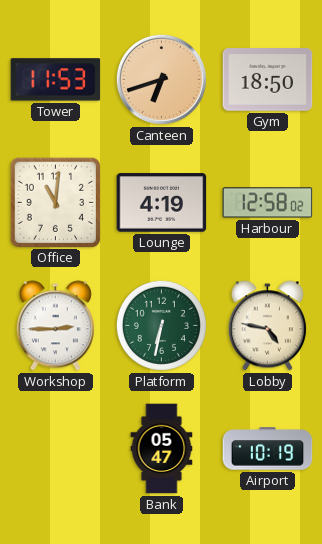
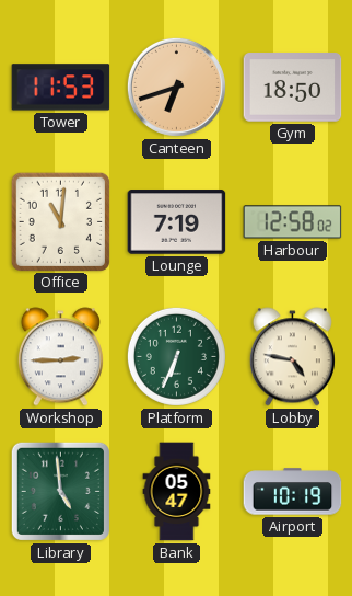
Lounge: 4:19 -> 7:19 (177, 222)
Platform: 6:32 -> 6:34 (176, 356)
Library: none -> 4:59 (60, 491)
